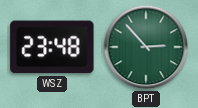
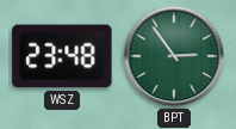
BPT: 2:53 -> 2:54 (174, 56)
